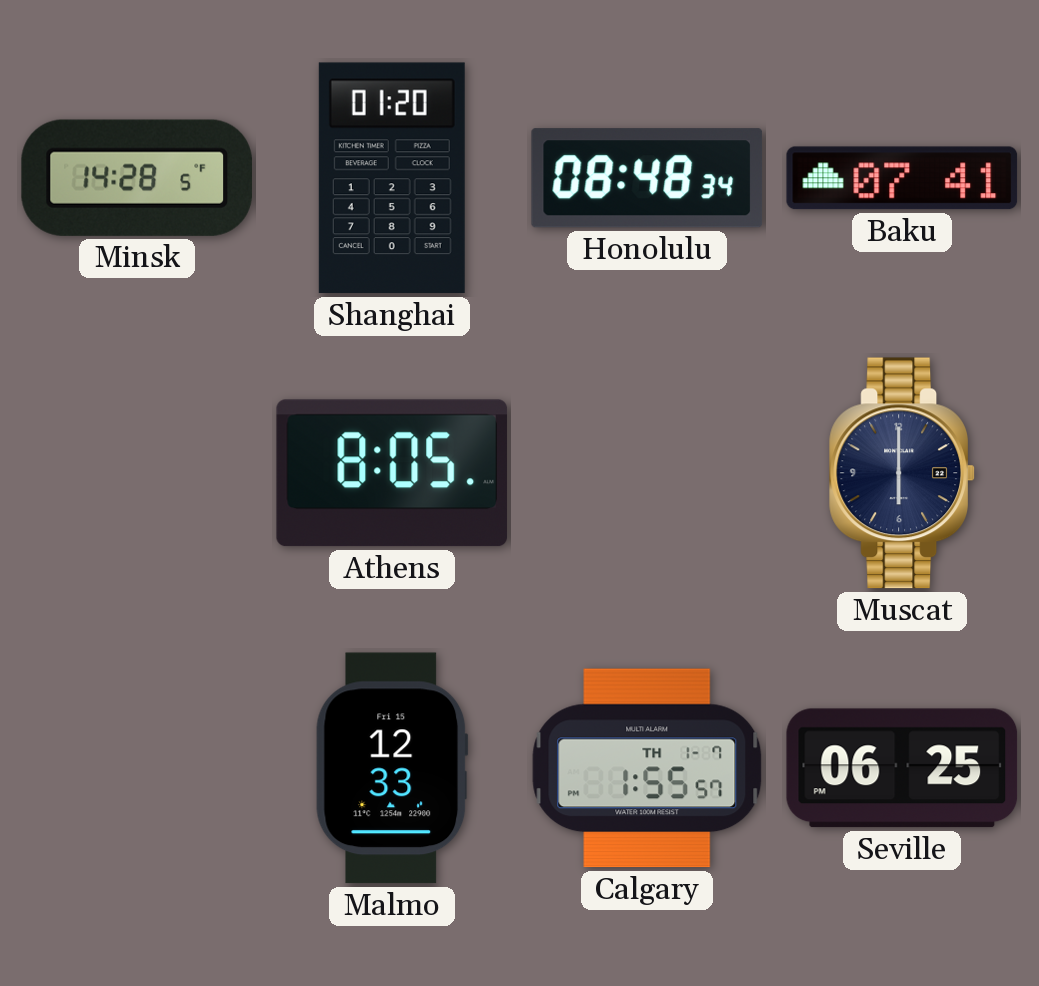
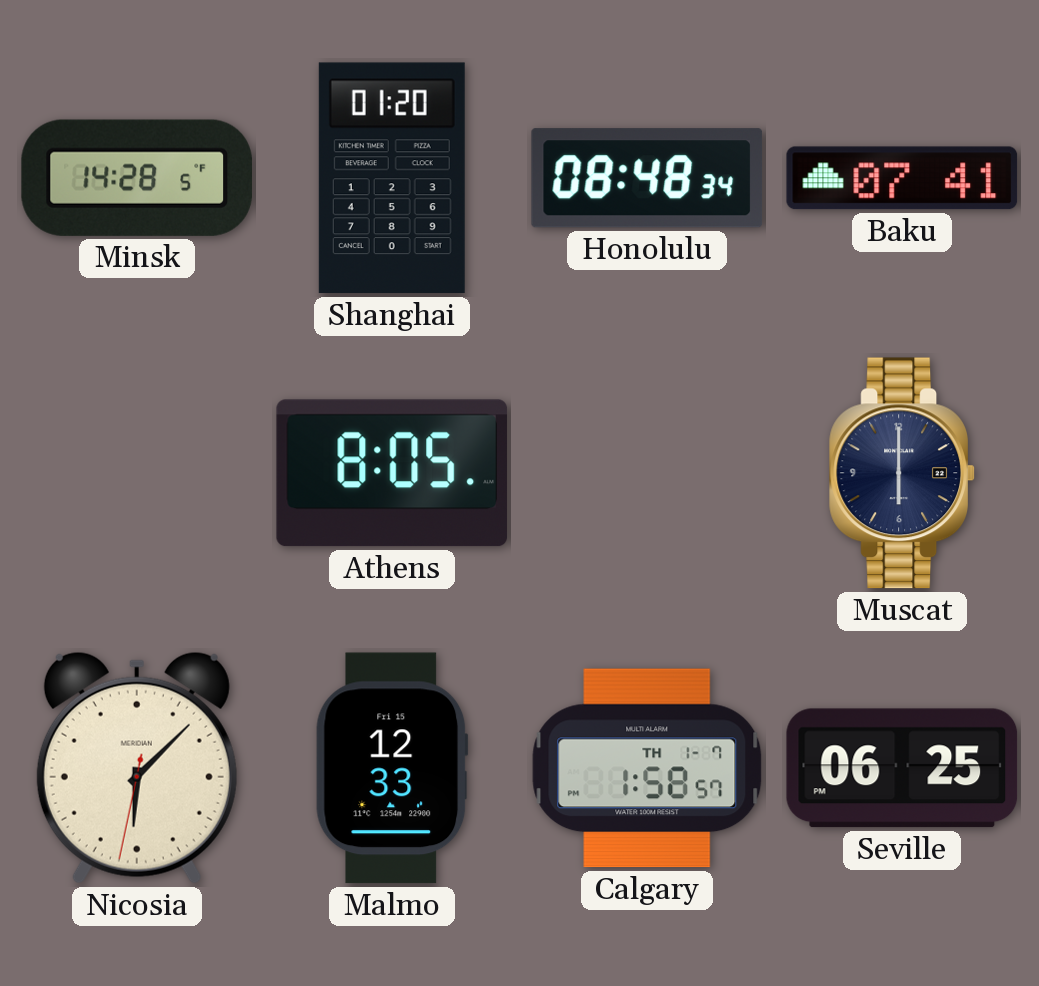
Nicosia: none -> 6:07 (137, 768)
Calgary: 1:55 -> 1:58 (647, 768)
